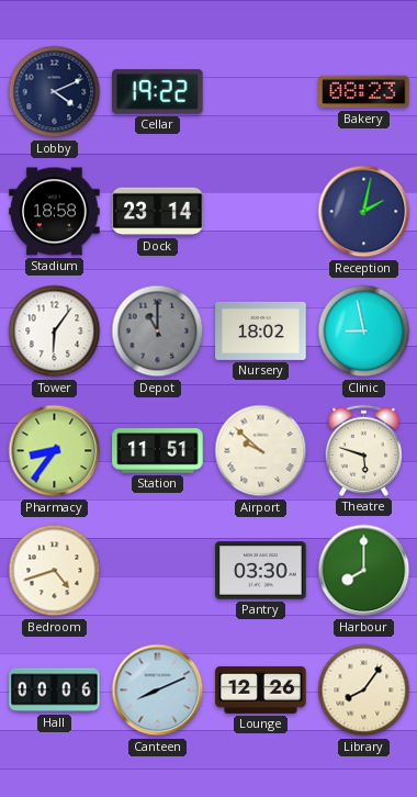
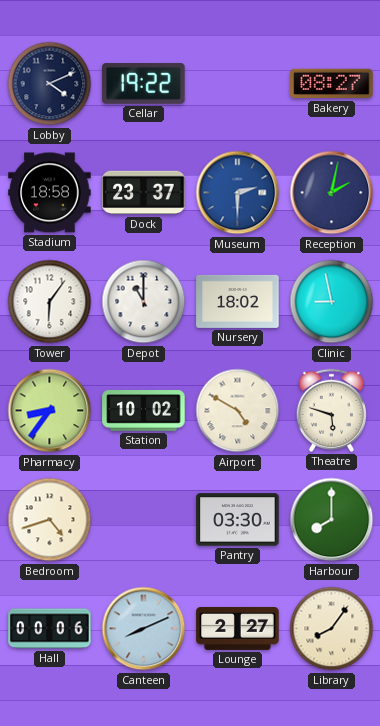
Bakery: 08:23 -> 08:27 (332, 84)
Dock: 23:14 -> 23:37 (144, 193)
Museum: none -> 2:30 (238, 193)
Depot dial: grey -> white (144, 302)
Station: 11:51 -> 10:02 (144, 411)
Airport: 9:52 -> 4:50 (238, 411)
Lounge: 12:26 -> 2:27 (238, 628)
